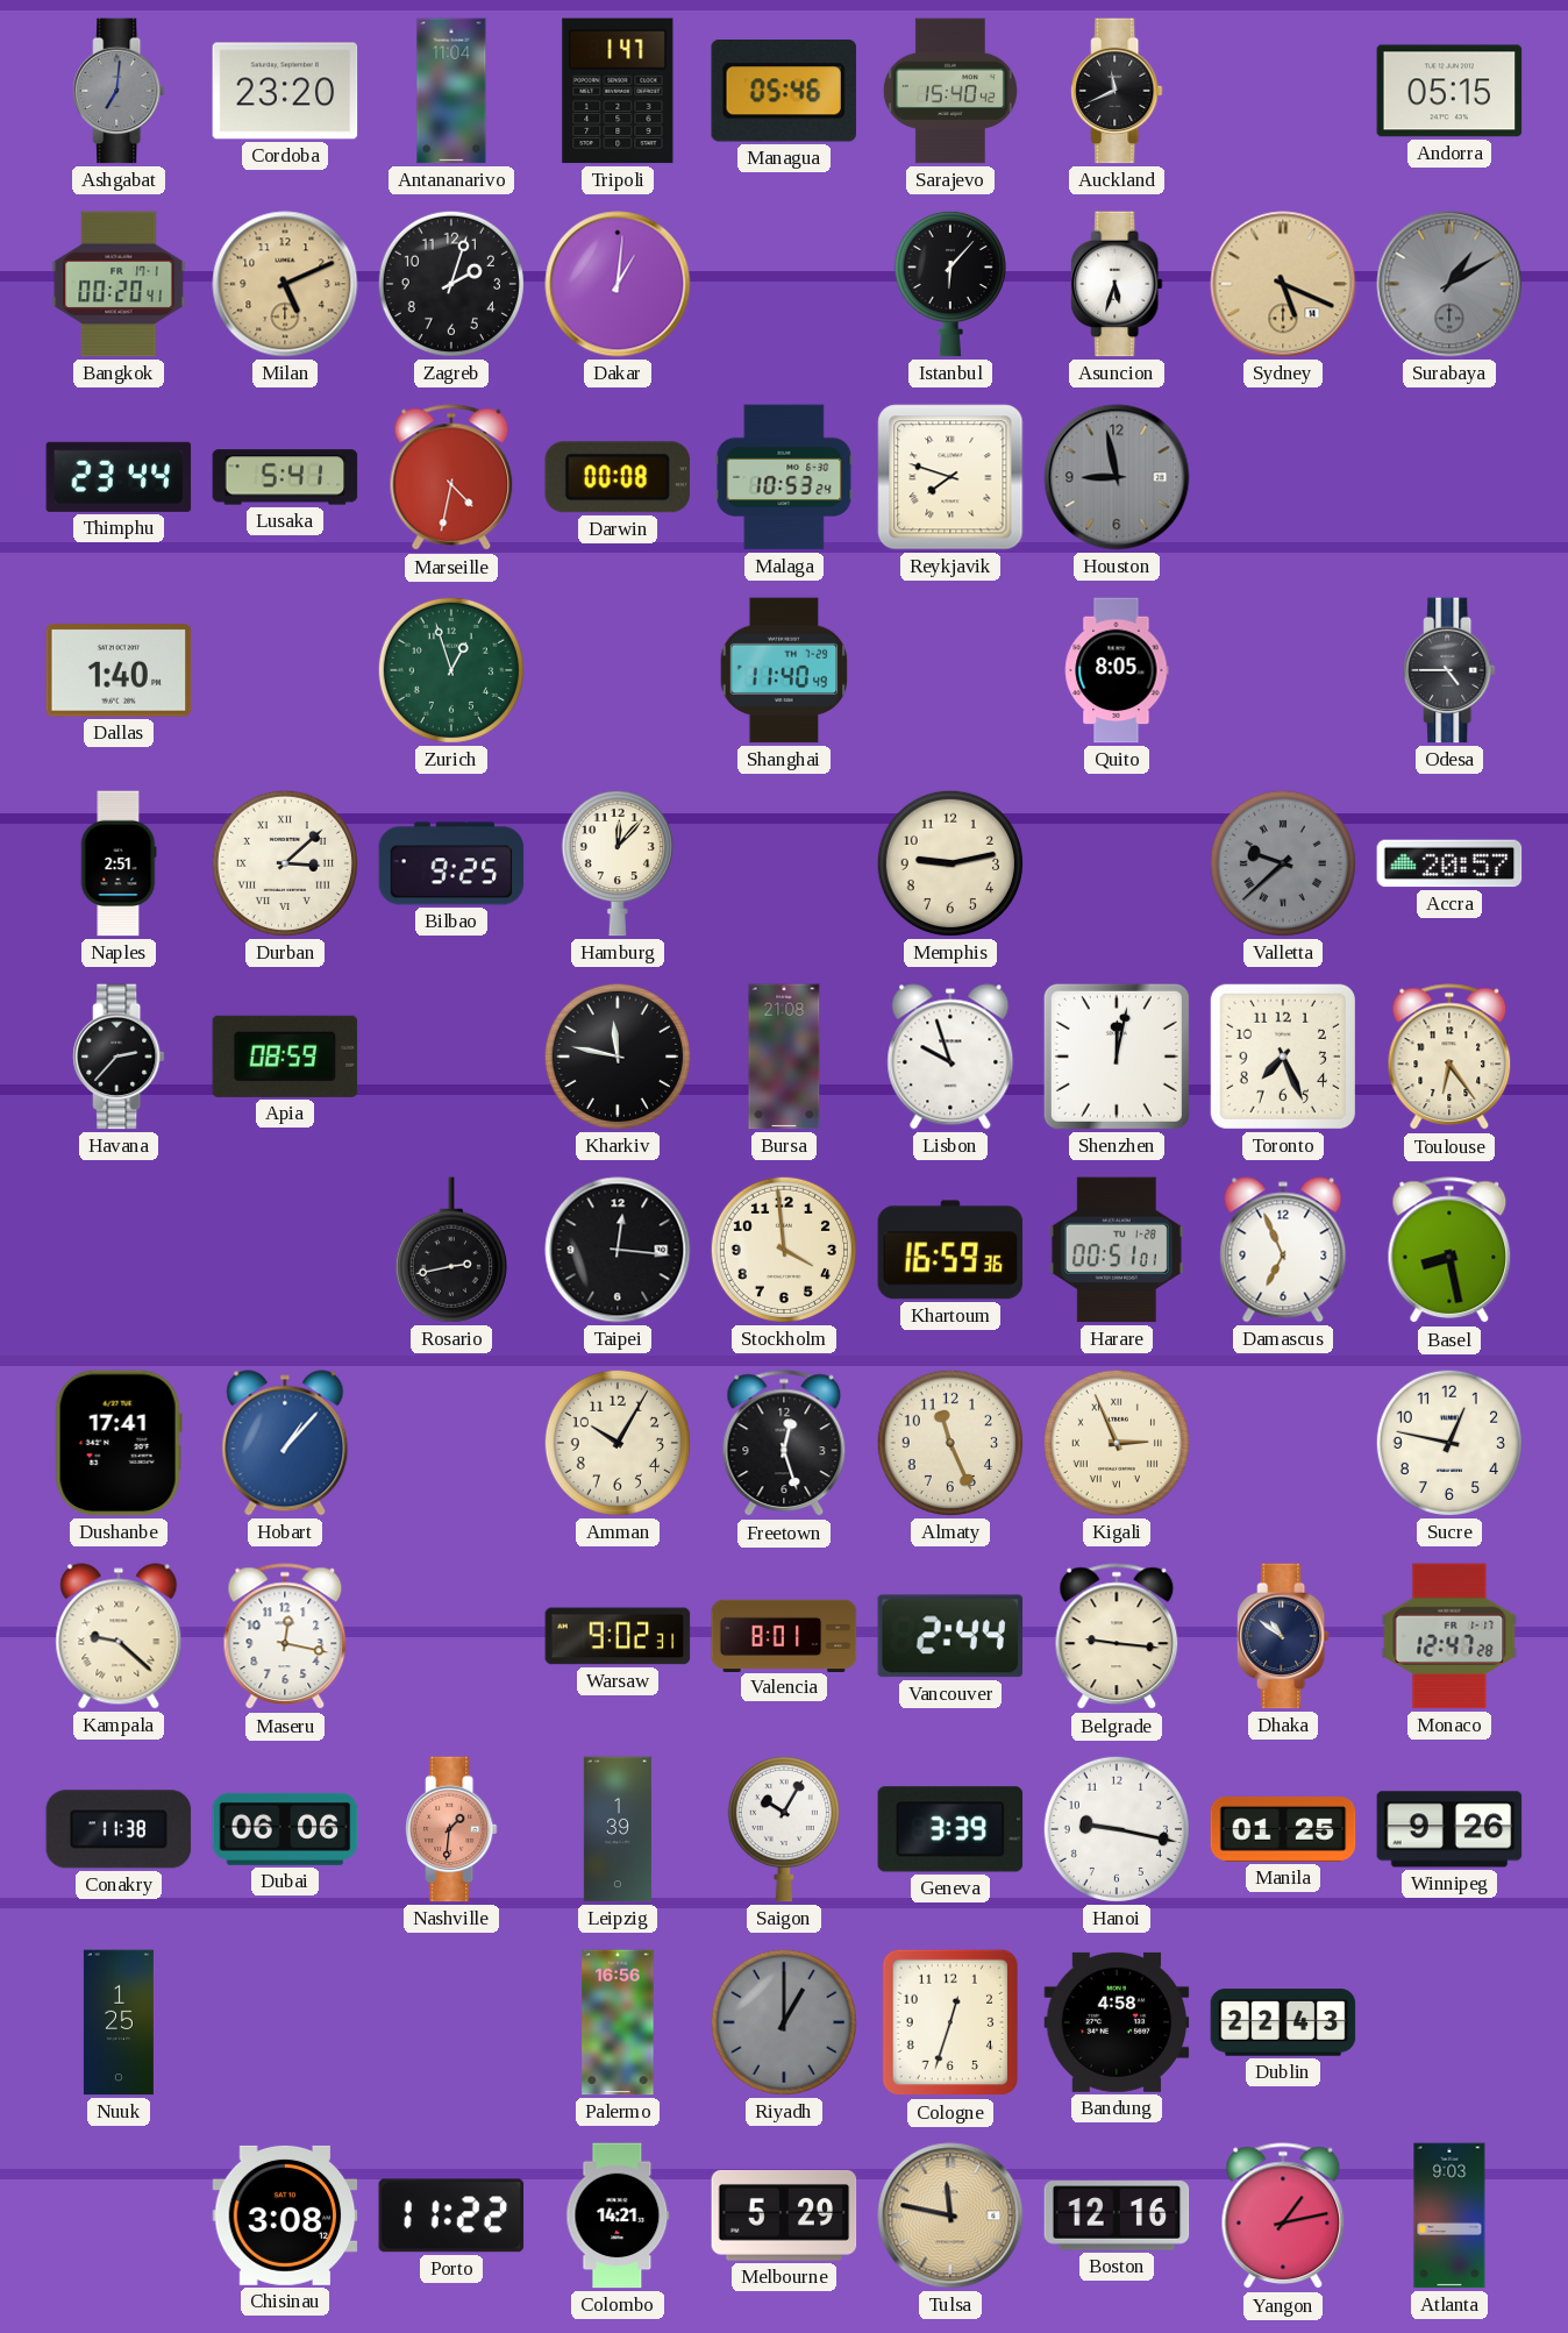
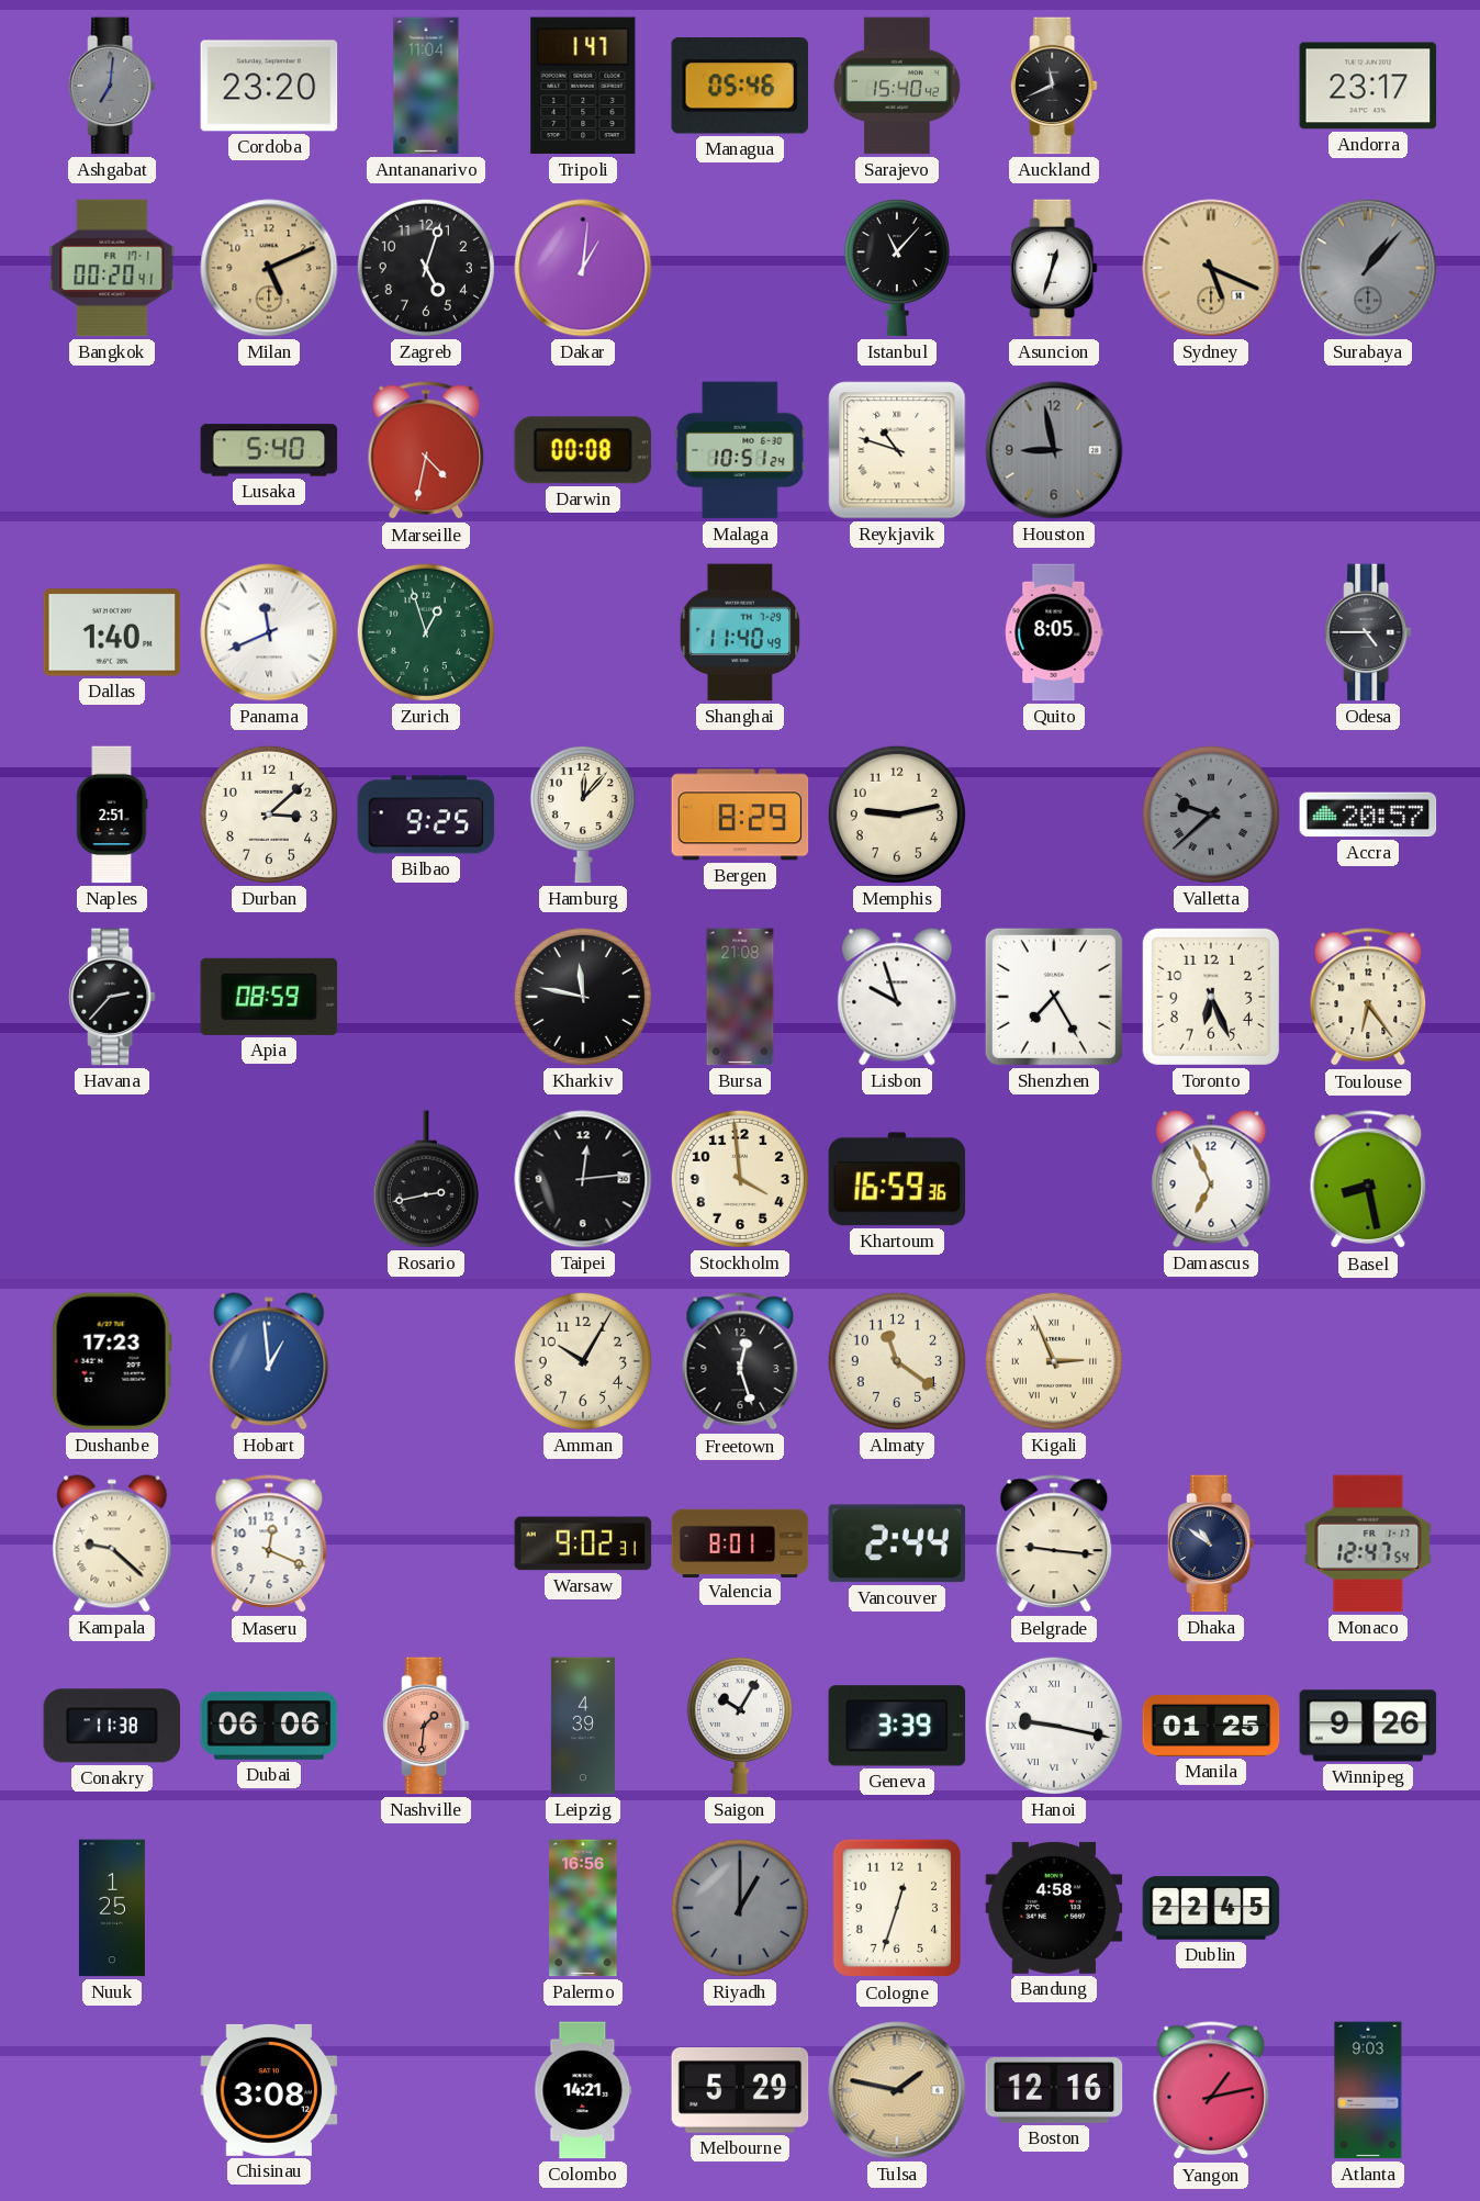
Andorra: 05:15 -> 23:17 (1368, 86)
Zagreb: 2:03 -> 5:03 (426, 268)
Istanbul: 6:07 -> 11:07 (897, 268)
Asuncion: 5:33 -> 12:33 (1054, 268)
Surabaya: 1:10 -> 1:07 (1368, 268)
Thimphu: 23:44 -> none (119, 477)
Lusaka: 5:41 -> 5:40 (269, 450)
Malaga: 10:53 -> 10:51 (740, 450)
Reykjavik: 7:48 -> 10:48 (897, 450)
Panama: none -> 11:41 (269, 632)
Durban numerals: Roman -> Arabic (269, 815)
Bergen: none -> 8:29 (740, 815)
Shenzhen: 12:02 -> 7:25 (1054, 997)
Toronto: 7:26 -> 6:26 (1211, 997)
Taipei: 12:16 -> 12:14 (583, 1179)
Harare: 00:51 -> none (1117, 1250)
Dushanbe: 17:41 -> 17:23 (112, 1361)
Hobart: 1:07 -> 12:59 (269, 1361)
Almaty: 11:26 -> 11:21 (897, 1361)
Sucre: 12:47 -> none (1449, 1443)
Maseru: 12:17 -> 12:19 (269, 1545)
Monaco: 12:47:28 -> 12:47:54 (1368, 1543)
Leipzig: 1:39 -> 4:39 (583, 1726)
Hanoi numerals: Arabic -> Roman (1054, 1726)
Dublin: 22:43 -> 22:45 (1211, 1908)
Porto: 11:22 -> none (451, 2215)
Tulsa: 11:47 -> 1:47 (897, 2090)
